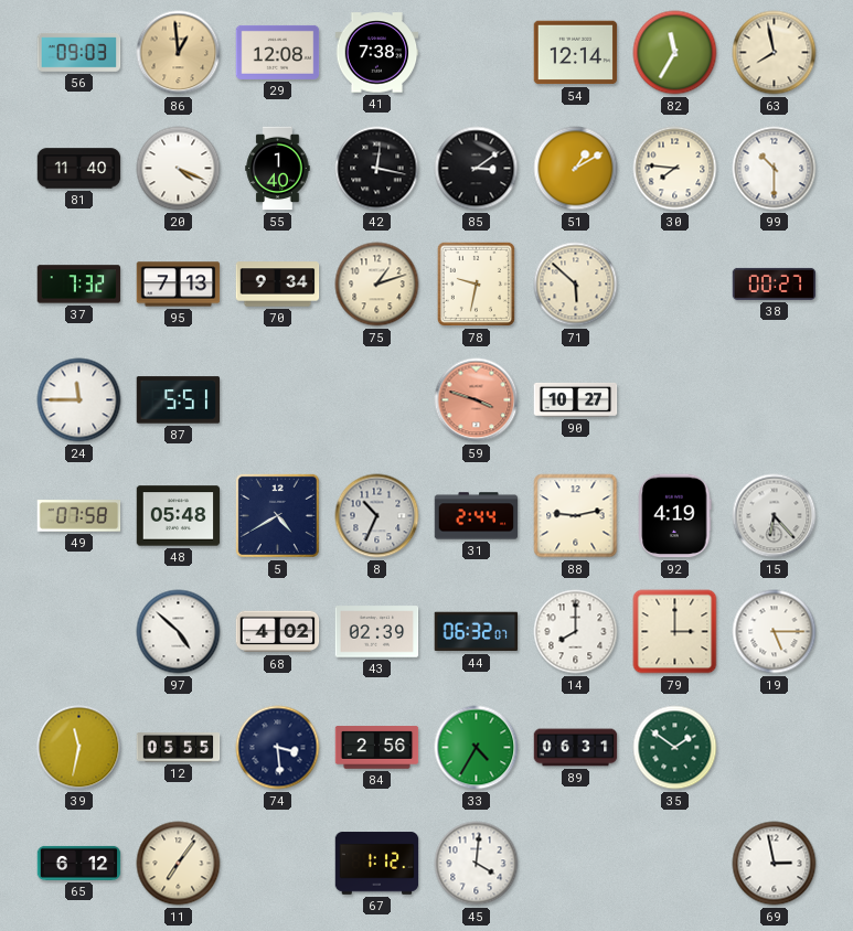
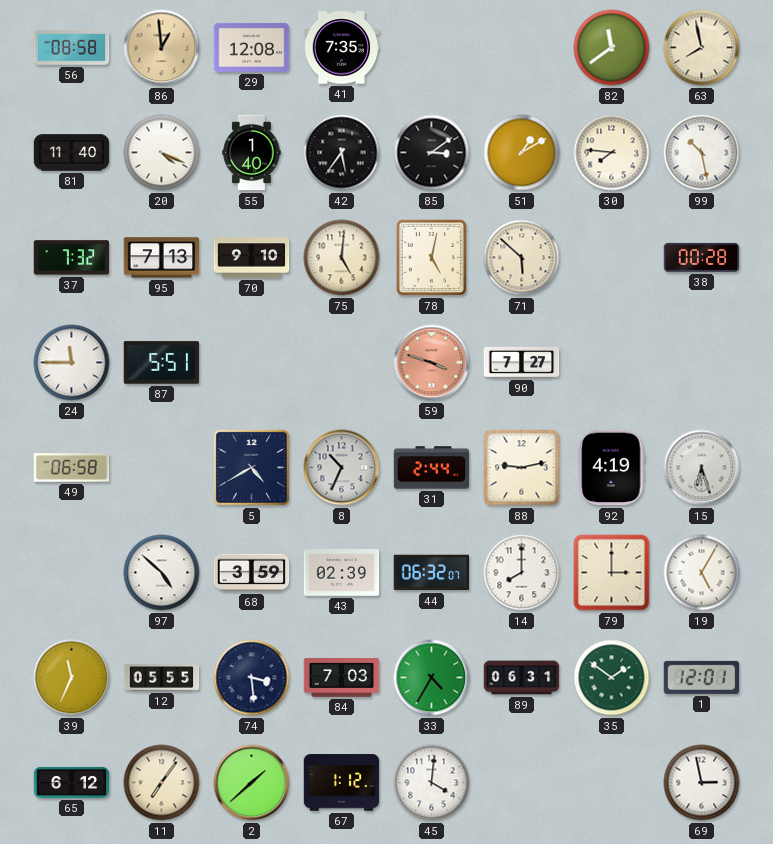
56: 09:03 -> 08:58 (72, 48)
41: 7:38 -> 7:35 (342, 48)
54: 12:14 -> none (576, 53)
82: 11:35 -> 11:39 (612, 48)
42: 12:17 -> 5:36 (342, 153)
99: 10:30 -> 10:28 (702, 153)
70: 9:34 -> 9:10 (252, 258)
75: 1:12 -> 5:01 (342, 258)
78: 9:32 -> 5:02 (431, 257)
38: 00:27 -> 00:28 (702, 257)
90: 10:27 -> 7:27 (522, 362)
49: 07:58 -> 06:58 (72, 468)
48: 05:48 -> none (179, 516)
15: 6:23 -> 6:27 (702, 468)
68: 4:02 -> 3:59 (252, 573)
19: 5:15 -> 5:05 (702, 573)
39: 11:32 -> 11:34 (72, 678)
84: 2:56 -> 7:03 (342, 678)
1: none -> 12:01 (702, 677)
2: none -> 1:38 (252, 783)
